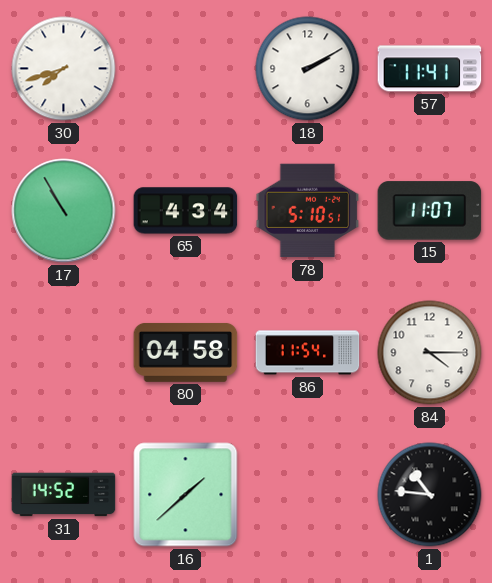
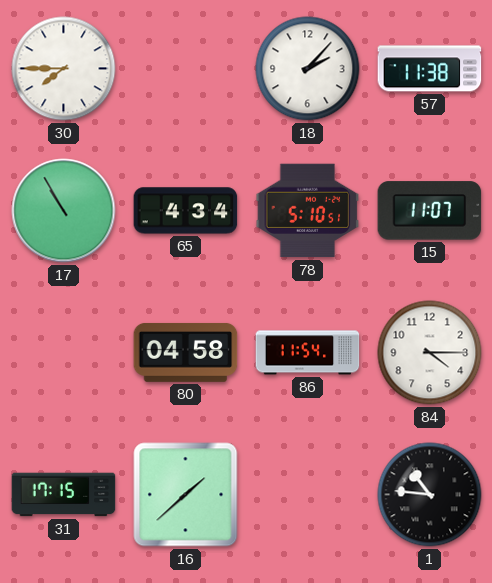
30: 7:42 -> 7:45 (64, 69)
18: 2:10 -> 2:07 (308, 69)
57: 11:41 -> 11:38 (430, 69)
31: 14:52 -> 17:15 (64, 495)
